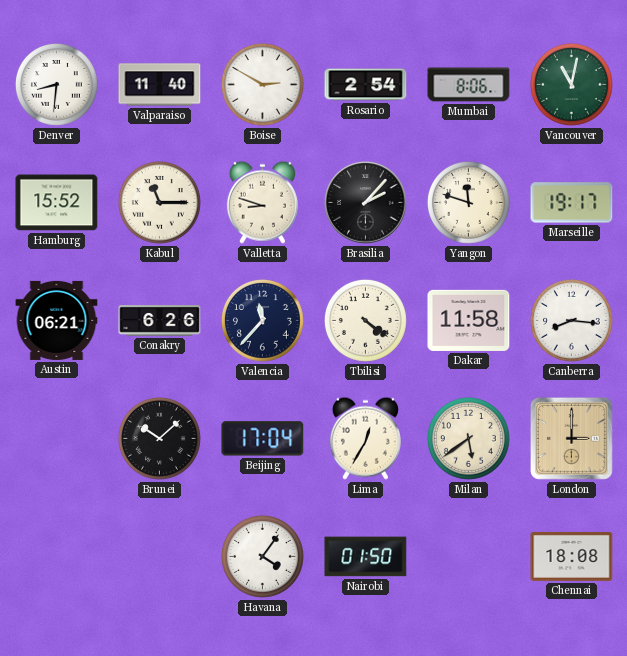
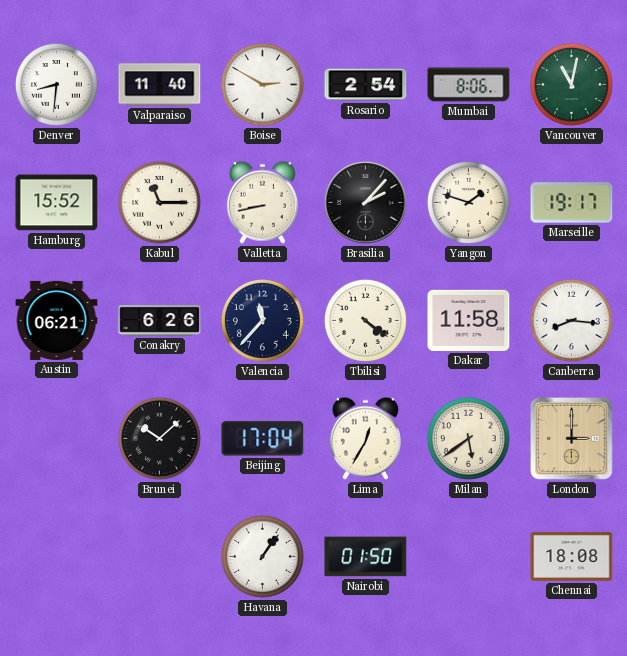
Valletta: 8:48 -> 8:43 (262, 202)
Yangon: 11:48 -> 1:48 (468, 202)
Havana: 4:06 -> 1:06 (262, 556)
